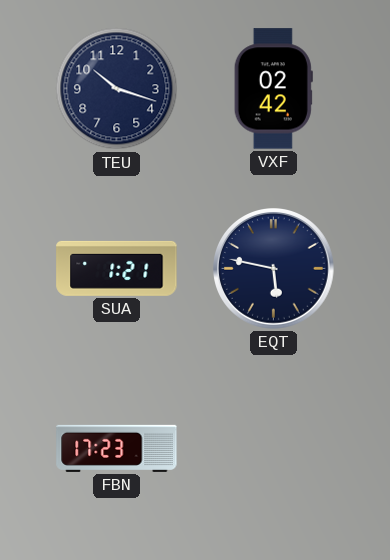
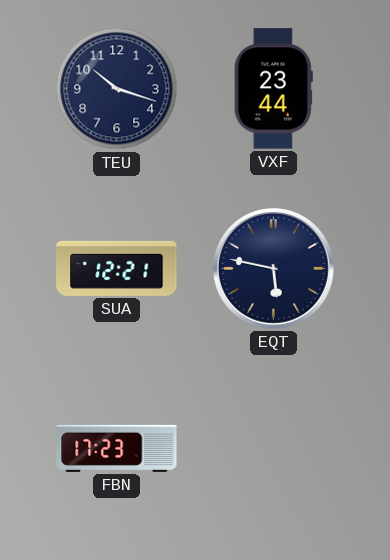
VXF: 02:42 -> 23:44 (273, 89)
SUA: 1:21 -> 12:21 (117, 268)
